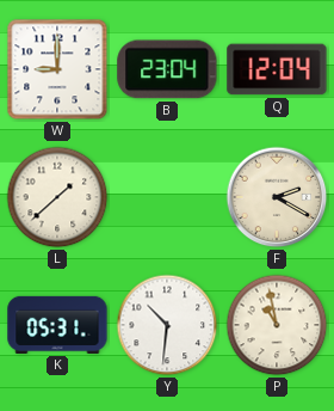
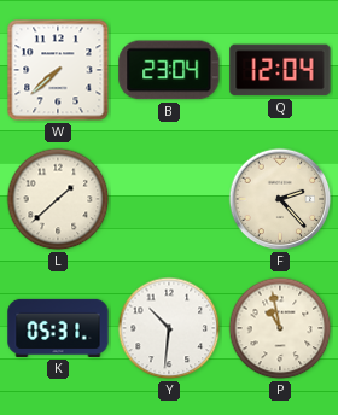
W: 9:00 -> 7:38 (58, 70)
F: 2:20 -> 2:23 (280, 199)
